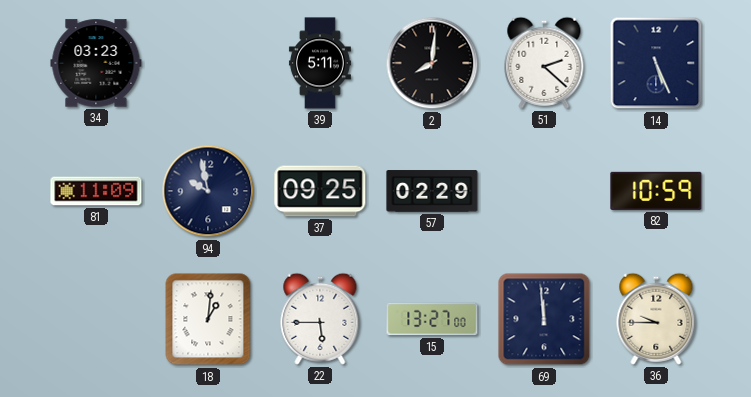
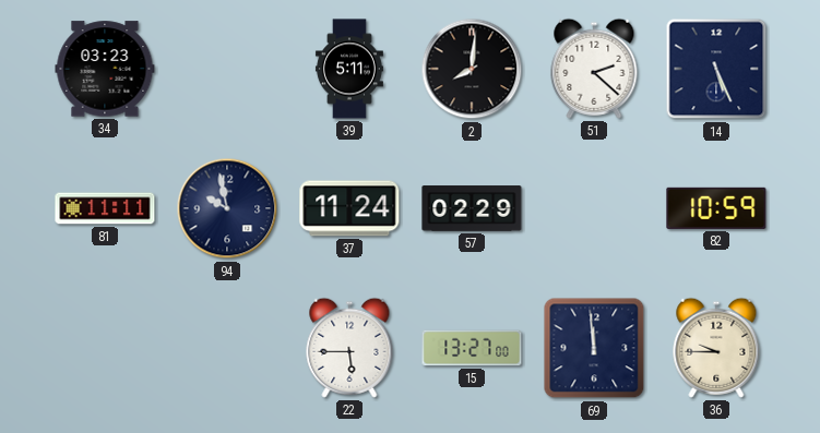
81: 11:09 -> 11:11 (105, 208)
37: 09:25 -> 11:24 (349, 208)
18: 1:01 -> none (208, 319)
